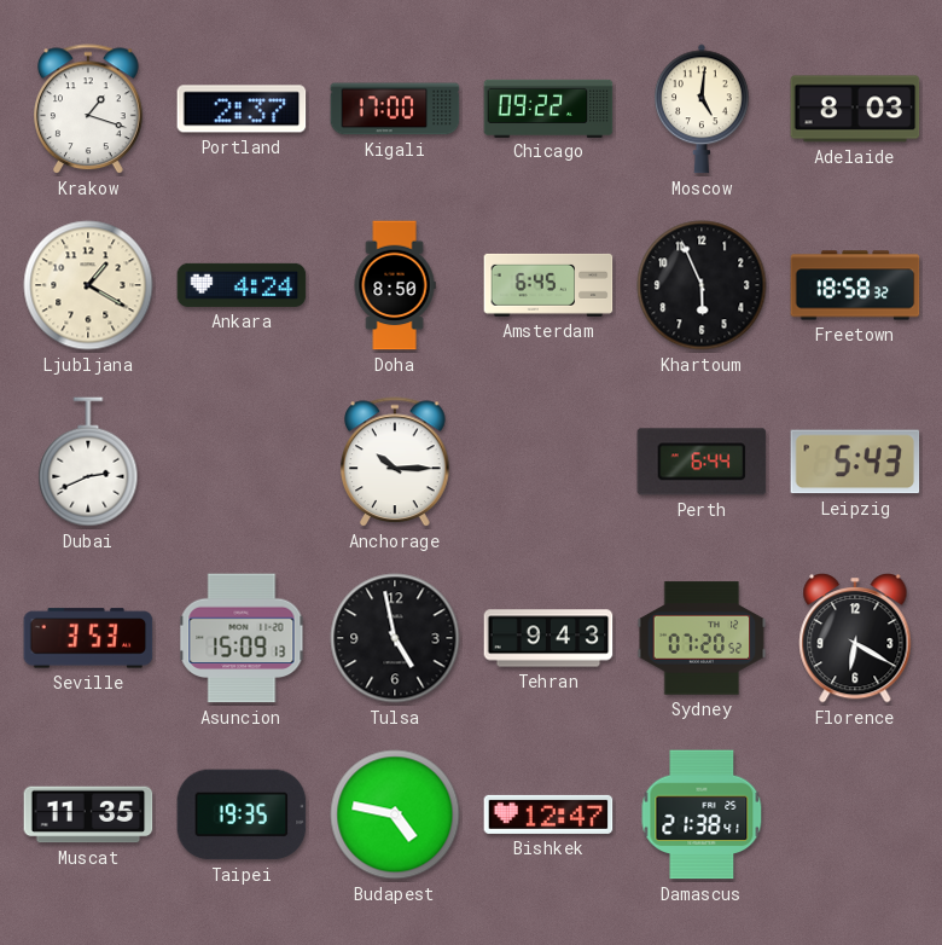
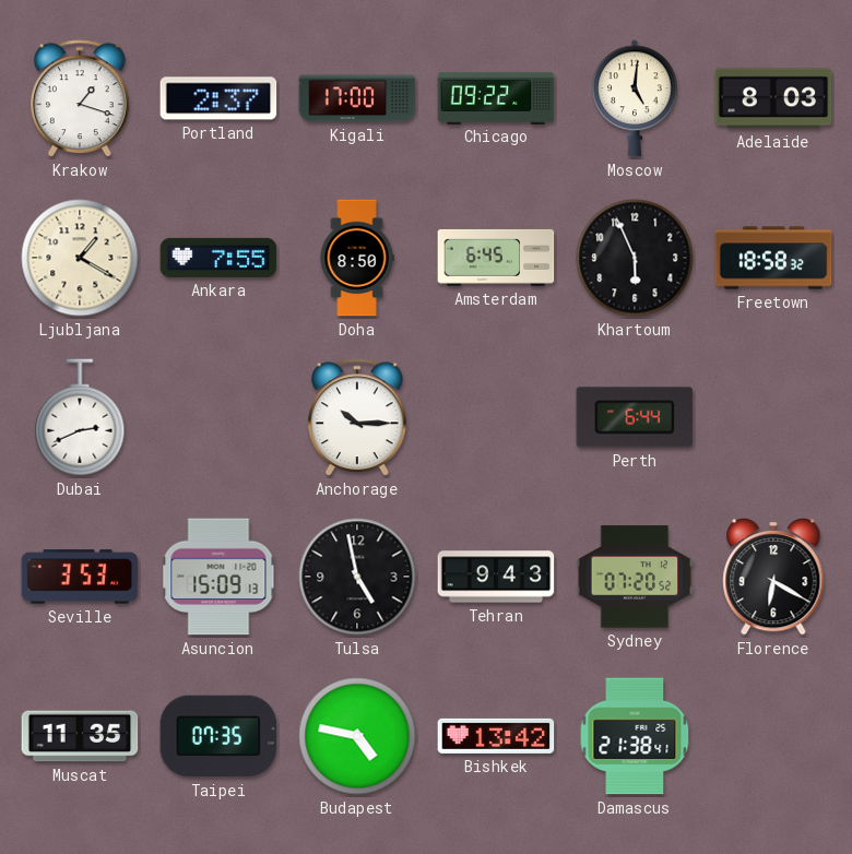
Ankara: 4:24 -> 7:55 (218, 258)
Leipzig: 5:43 -> none (855, 462)
Taipei: 19:35 -> 07:35 (218, 736)
Bishkek: 12:47 -> 13:42 (496, 736)
